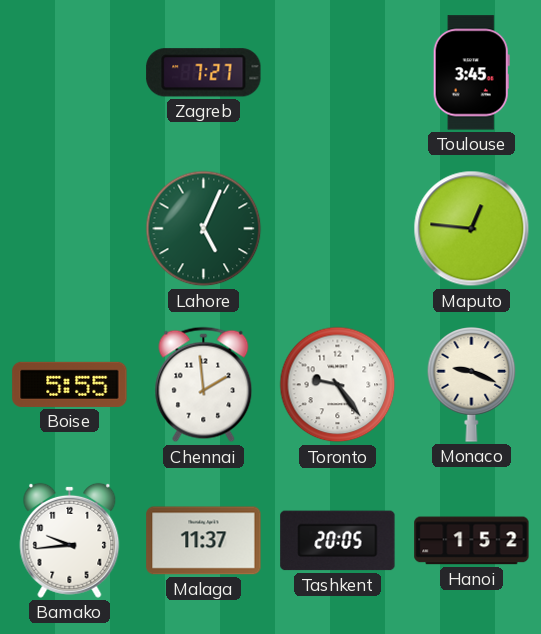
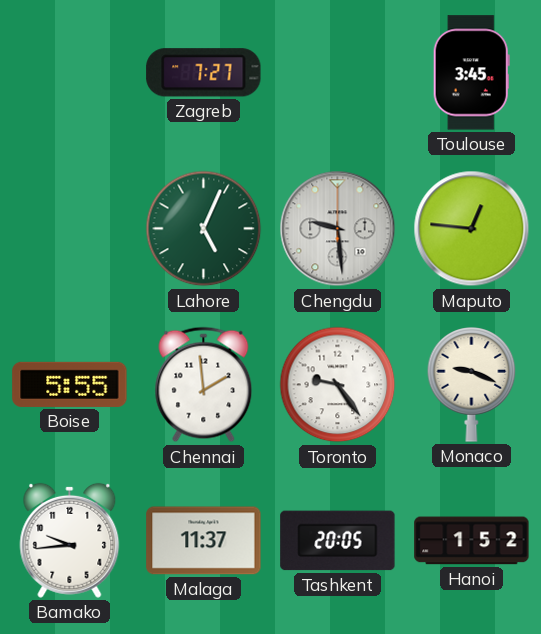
Chengdu: none -> 9:29 (338, 229)
